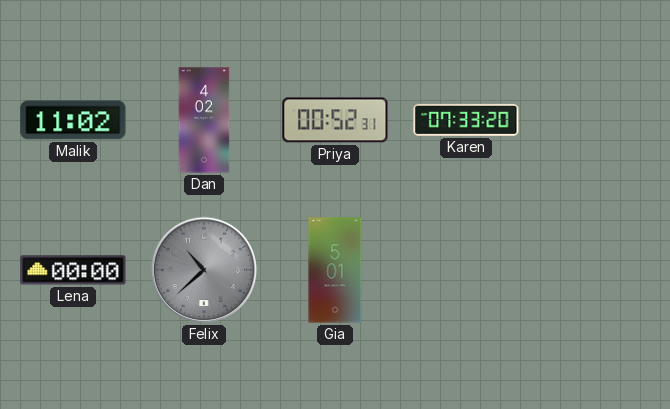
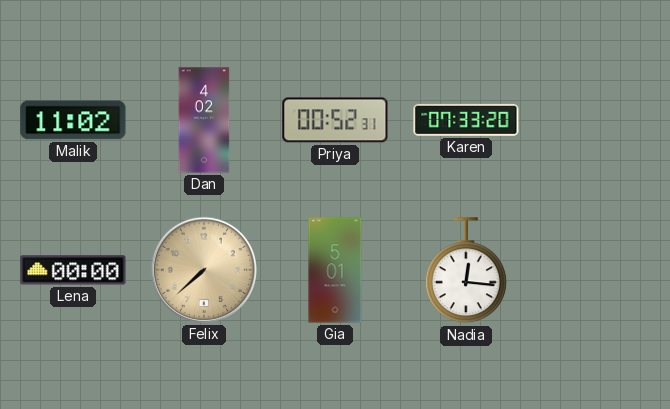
Felix: 10:38 -> 7:38 (204, 270)
Felix dial: grey -> champagne (204, 270)
Nadia: none -> 12:16 (466, 271)
